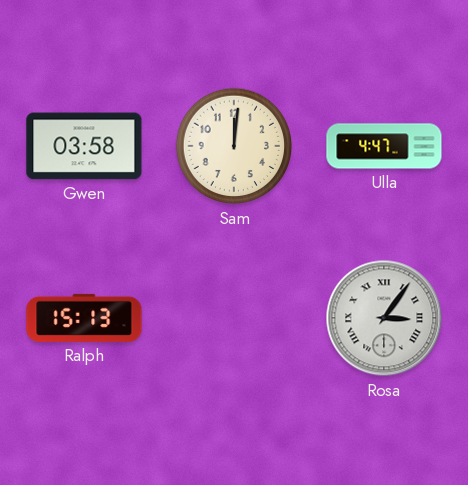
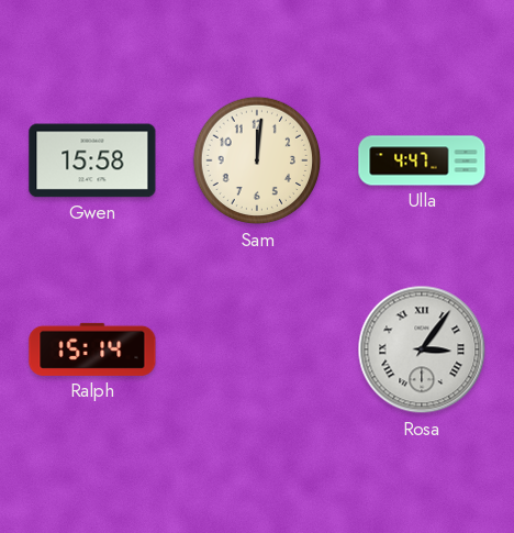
Gwen: 03:58 -> 15:58 (92, 160)
Ralph: 15:13 -> 15:14 (92, 349)
